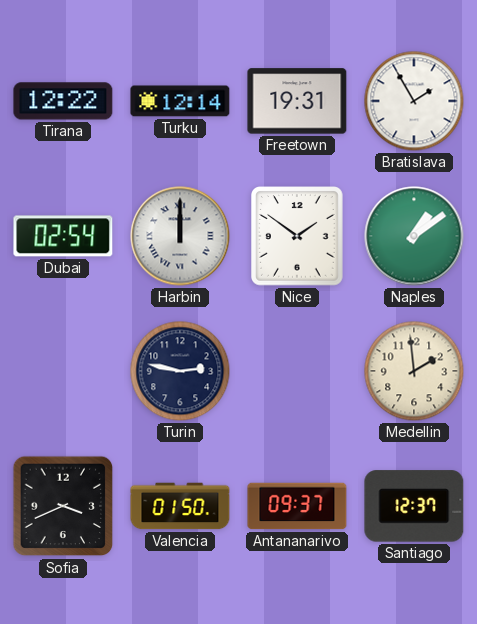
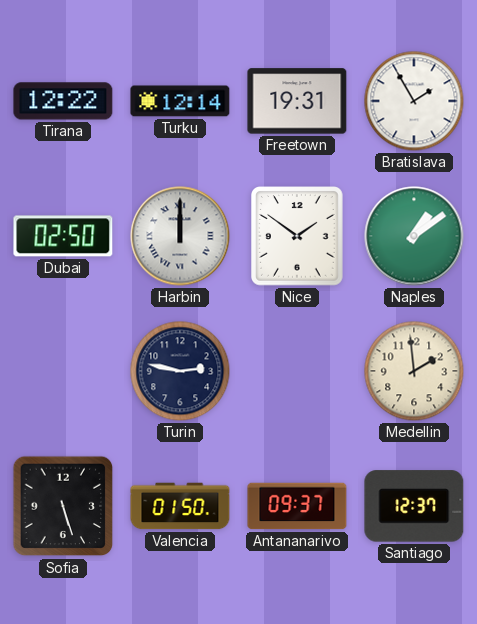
Dubai: 02:54 -> 02:50 (63, 236)
Sofia: 3:41 -> 5:27 (63, 506)
